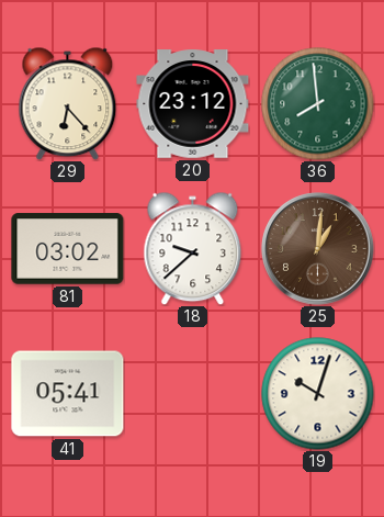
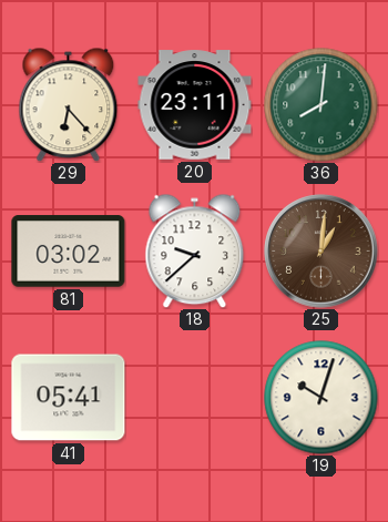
20: 23:12 -> 23:11 (195, 105)
36: 7:59 -> 8:01 (321, 105)
